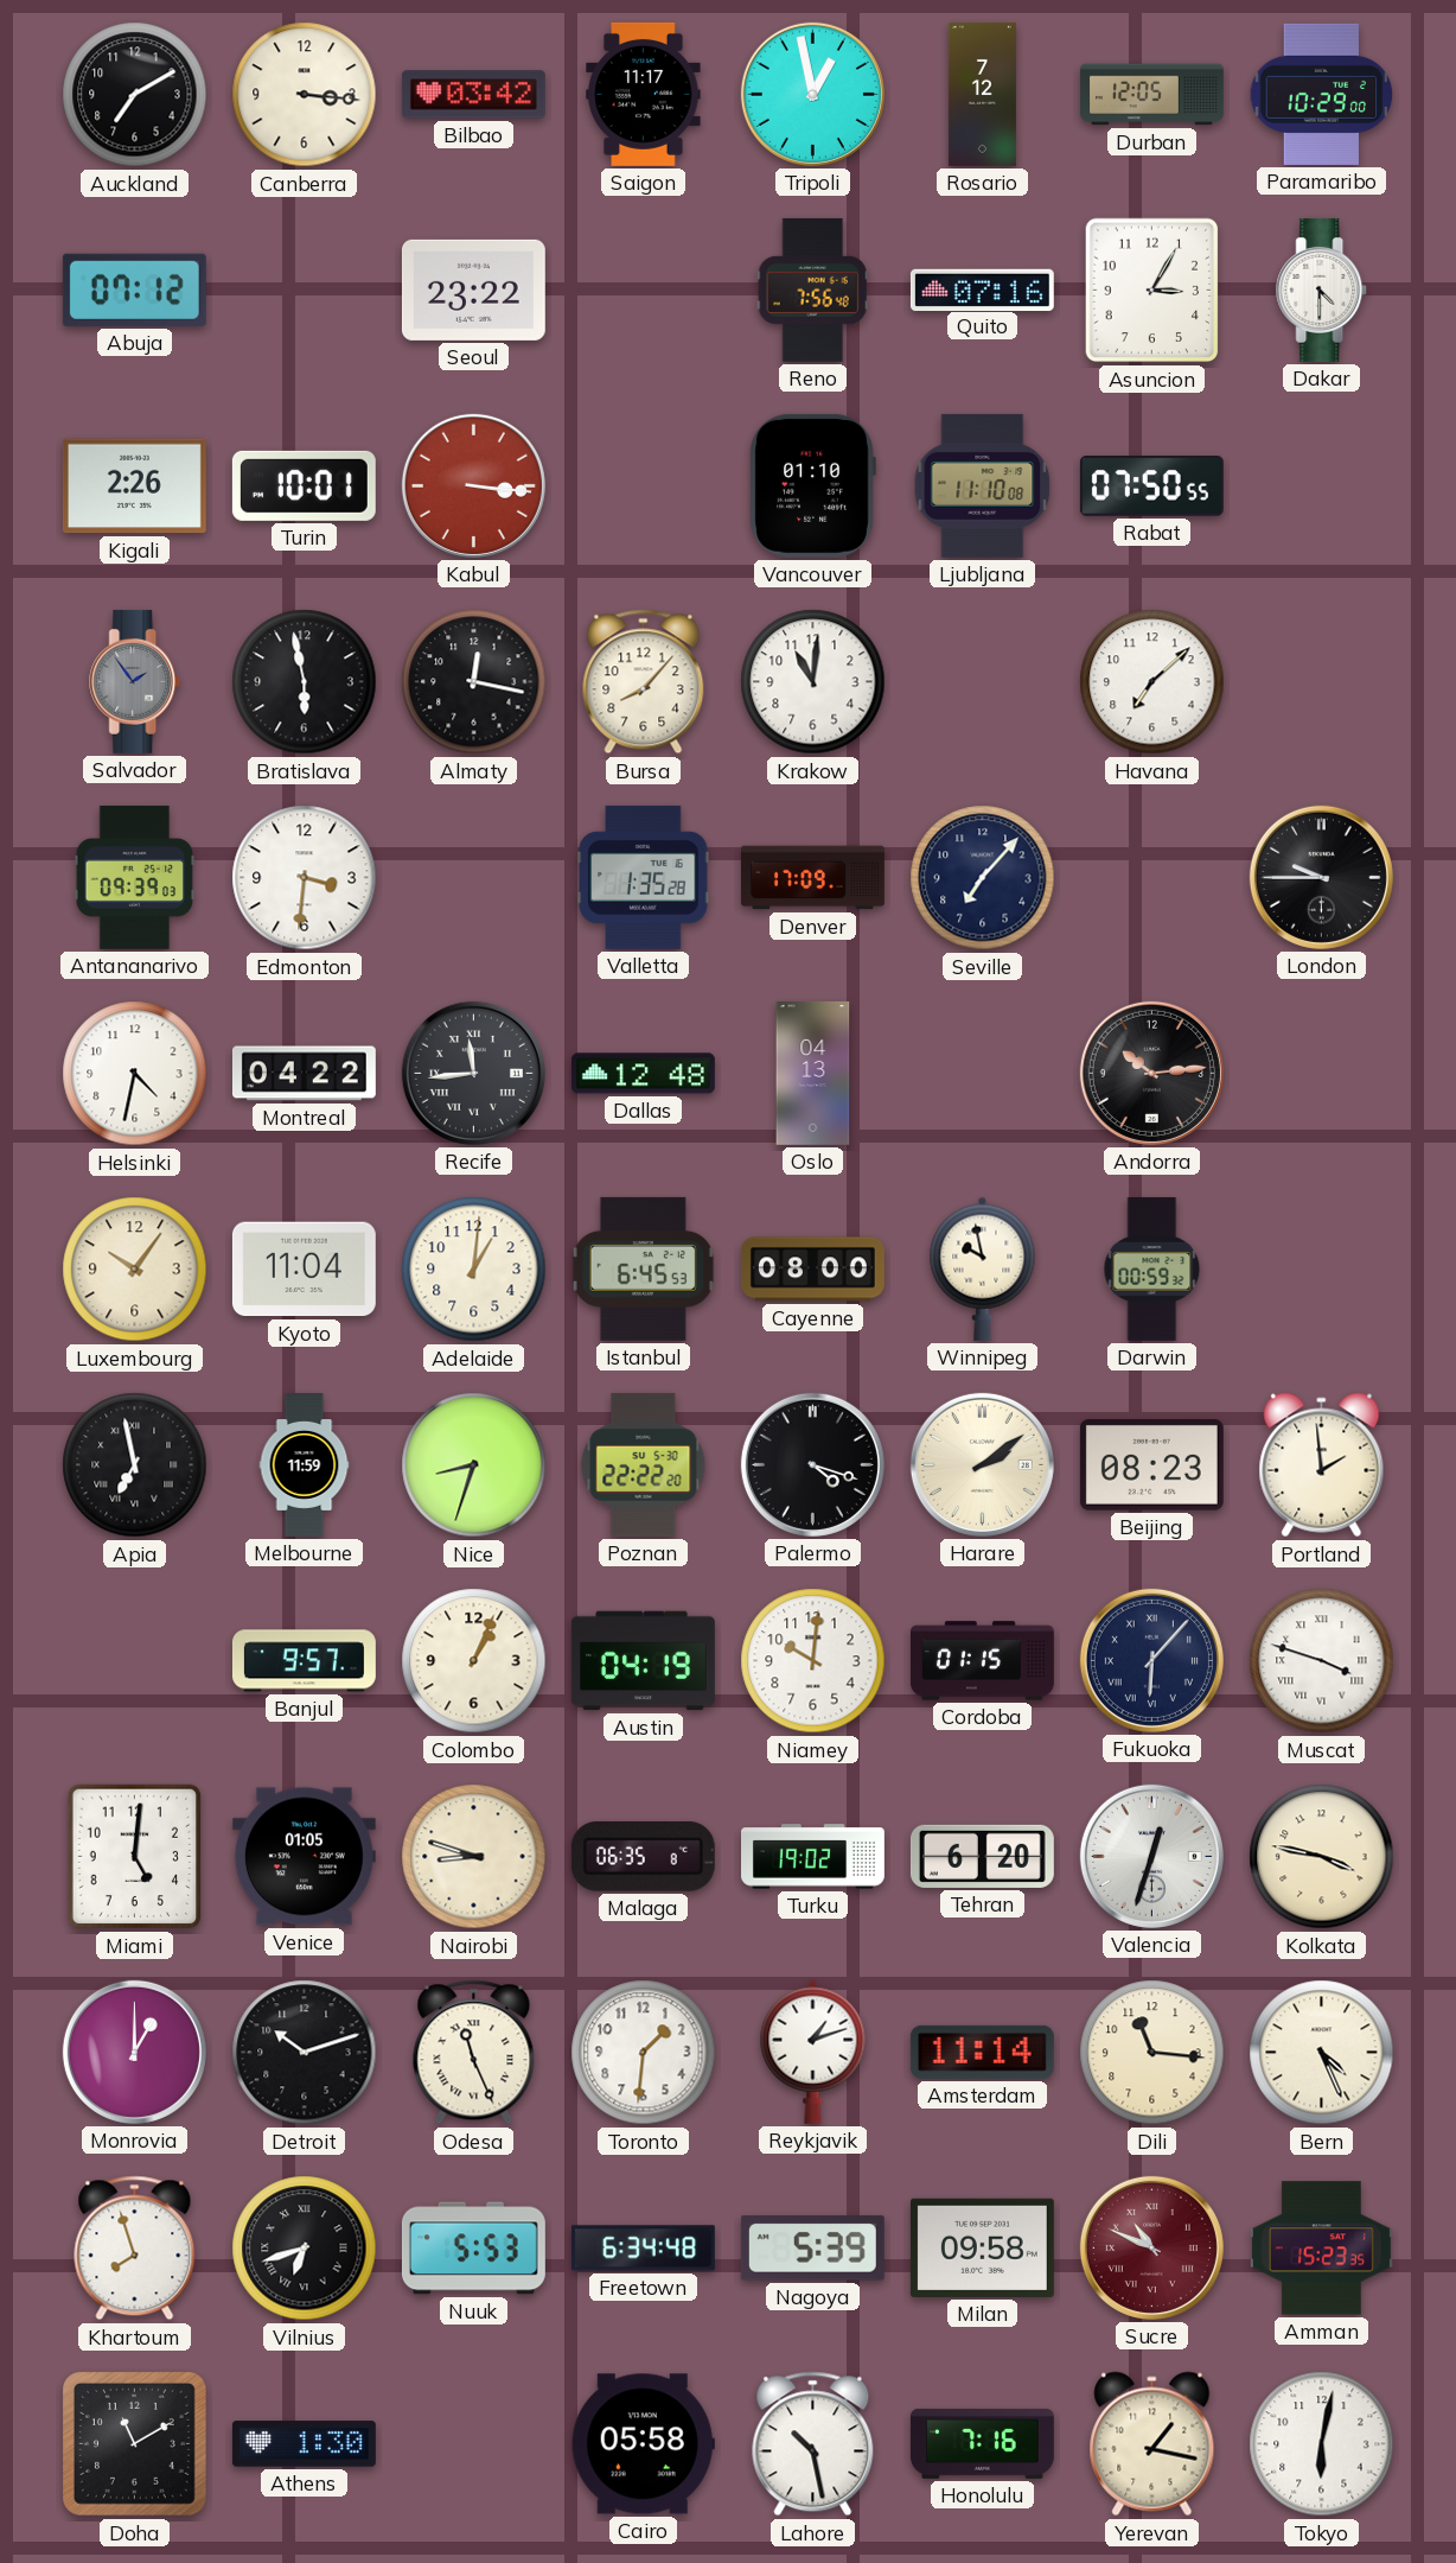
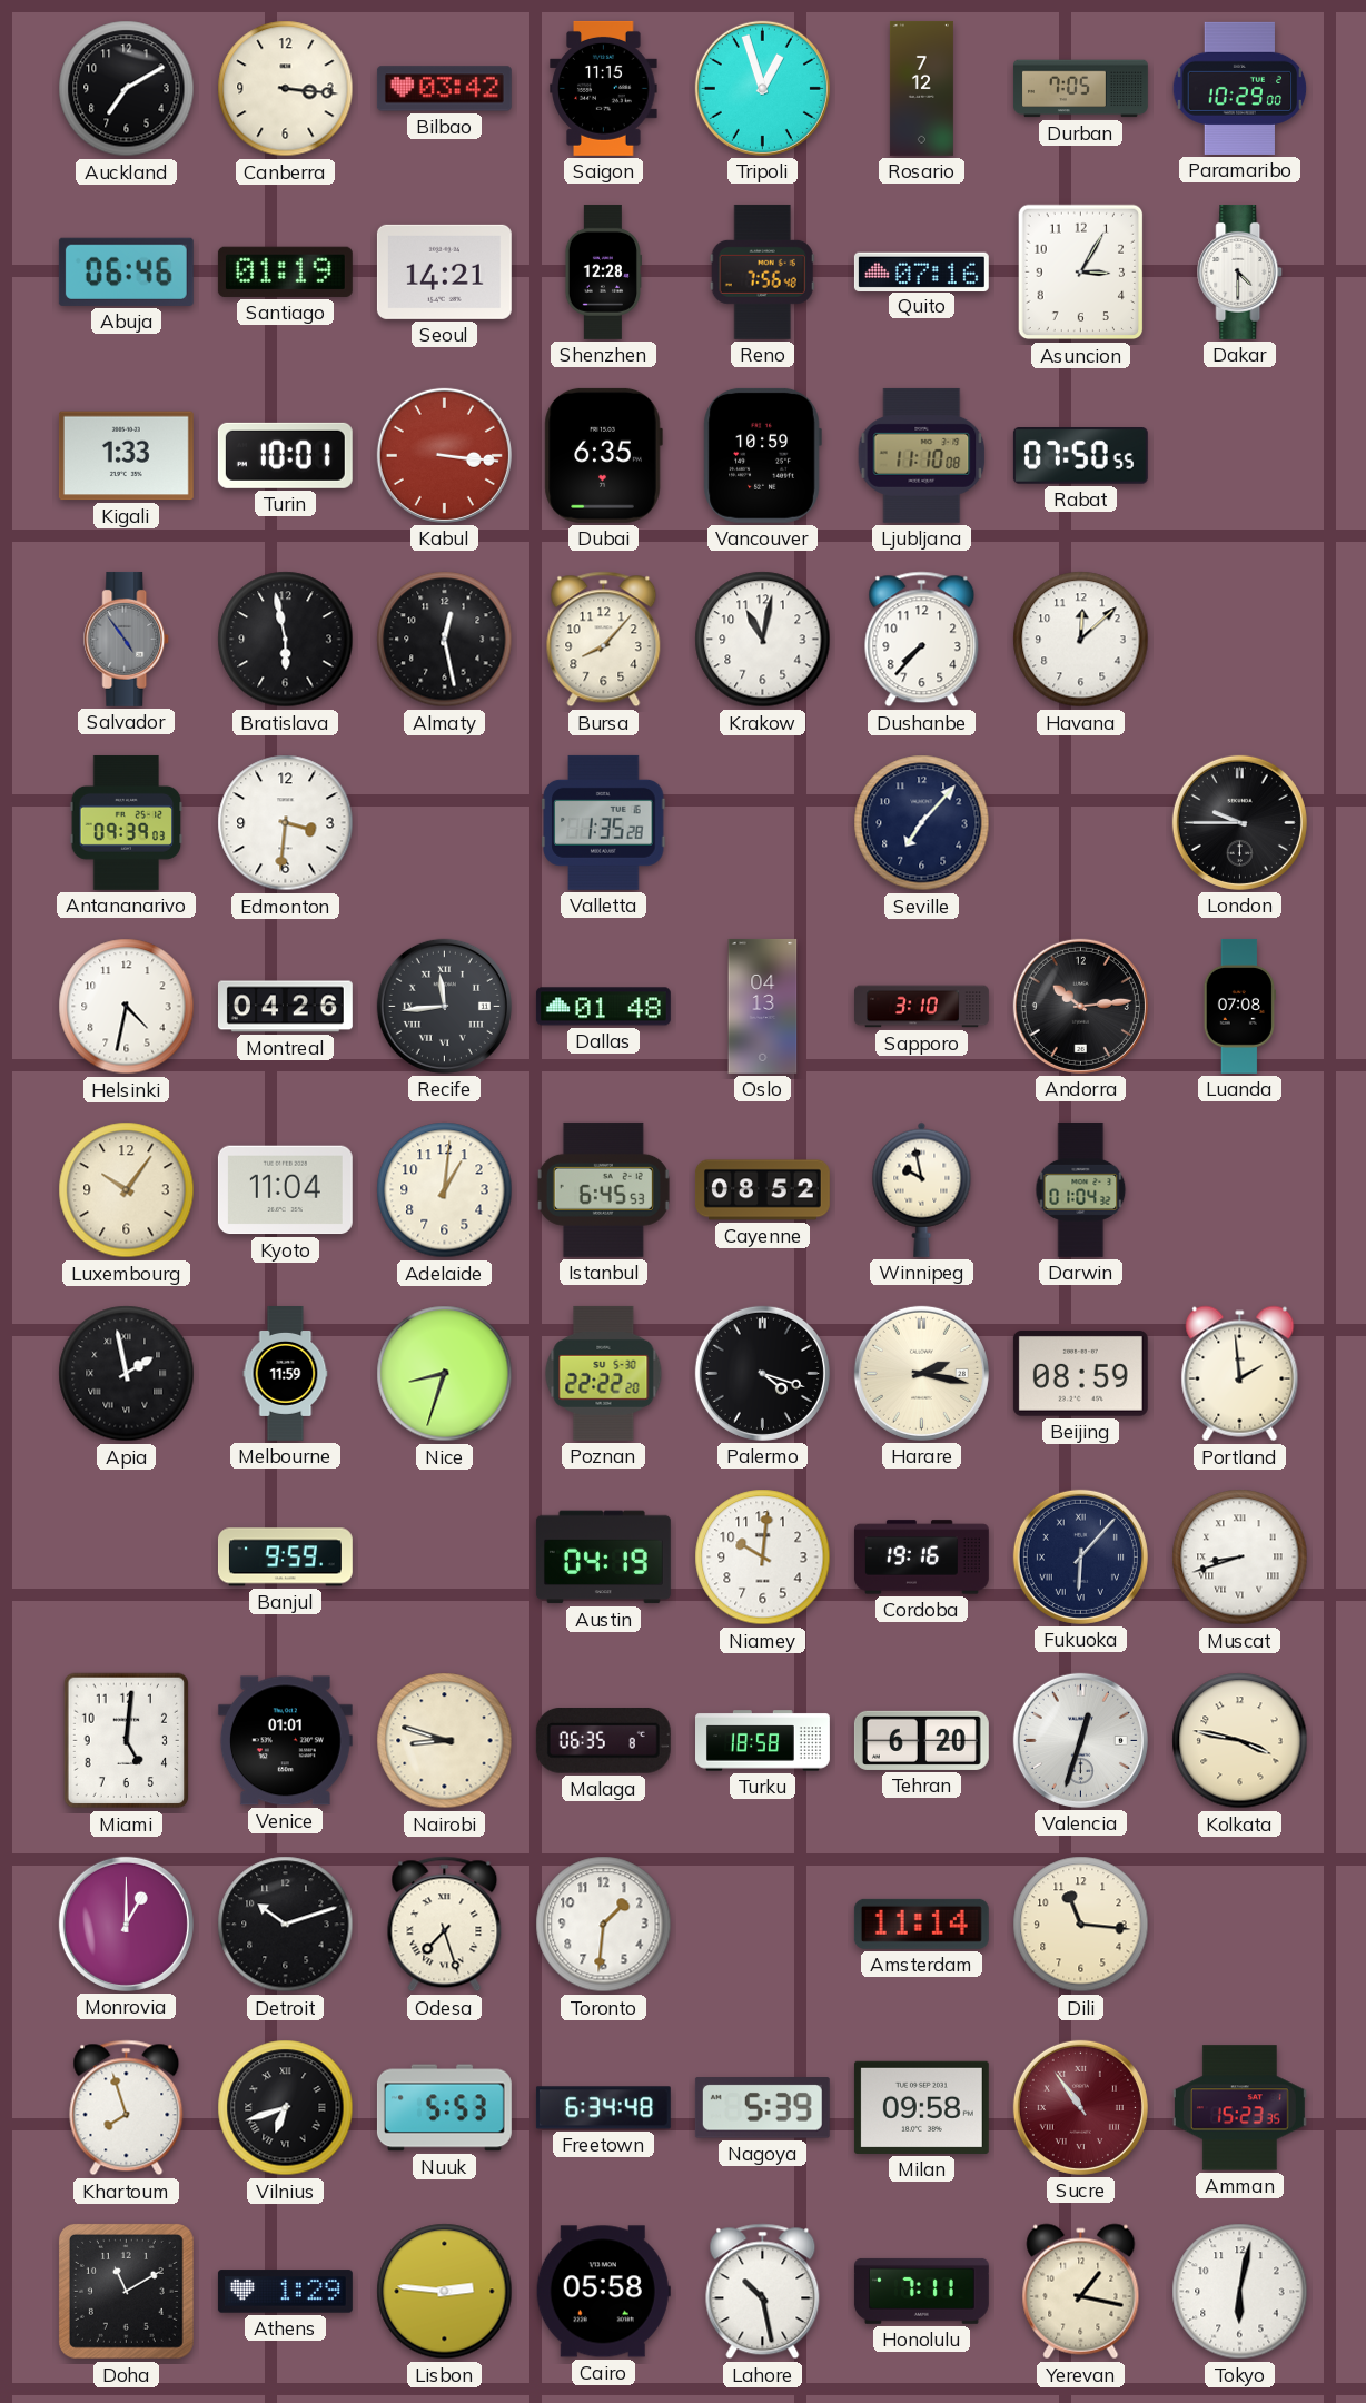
Saigon: 11:17 -> 11:15 (604, 88)
Tripoli: 12:58 -> 12:57 (762, 88)
Durban: 12:05 -> 7:05 (1080, 89)
Abuja: 07:12 -> 06:46 (126, 271)
Santiago: none -> 01:19 (285, 271)
Seoul: 23:22 -> 14:21 (444, 271)
Shenzhen: none -> 12:28 (602, 271)
Kigali: 2:26 -> 1:33 (126, 456)
Dubai: none -> 6:35 (603, 455)
Vancouver: 01:10 -> 10:59 (762, 455)
Salvador: 1:54 -> 4:54 (127, 639)
Almaty: 12:17 -> 12:28 (445, 640)
Krakow: 11:01 -> 11:02 (763, 640)
Dushanbe: none -> 7:37 (922, 640)
Havana: 7:08 -> 12:08 (1081, 640)
Denver: 17:09 -> none (812, 878)
Montreal: 04:22 -> 04:26 (285, 1007)
Dallas: 12:48 -> 01:48 (603, 1007)
Sapporo: none -> 3:10 (922, 1007)
Luanda: none -> 07:08 (1239, 1006)
Cayenne: 08:00 -> 08:52 (762, 1190)
Darwin: 00:59 -> 01:04 (1081, 1189)
Apia: 6:58 -> 1:58 (127, 1374)
Harare: 2:09 -> 2:17 (921, 1373)
Beijing: 08:23 -> 08:59 (1080, 1374)
Banjul: 9:57 -> 9:59 (285, 1557)
Colombo: 1:04 -> none (474, 1661)
Cordoba: 01:15 -> 19:16 (921, 1557)
Muscat: 3:48 -> 8:42 (1240, 1557)
Venice: 01:05 -> 01:01 (285, 1741)
Turku: 19:02 -> 18:58 (763, 1741)
Odesa: 11:26 -> 7:27 (445, 1925)
Reykjavik: 1:12 -> none (813, 2052)
Bern: 4:26 -> none (1322, 2053)
Sucre: 10:49 -> 10:54 (1080, 2107)
Athens: 1:30 -> 1:29 (285, 2292)
Lisbon: none -> 2:46 (445, 2292)
Honolulu: 7:16 -> 7:11 (921, 2291)
